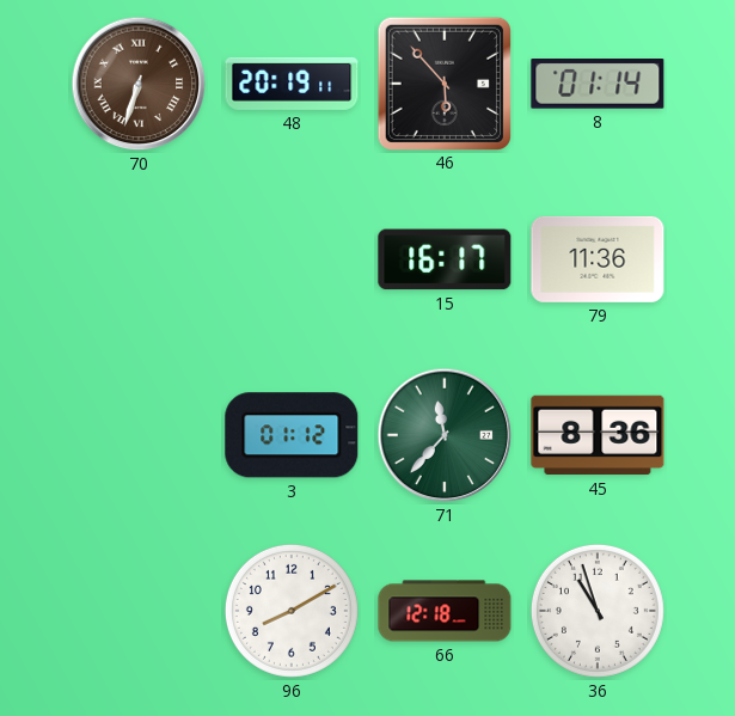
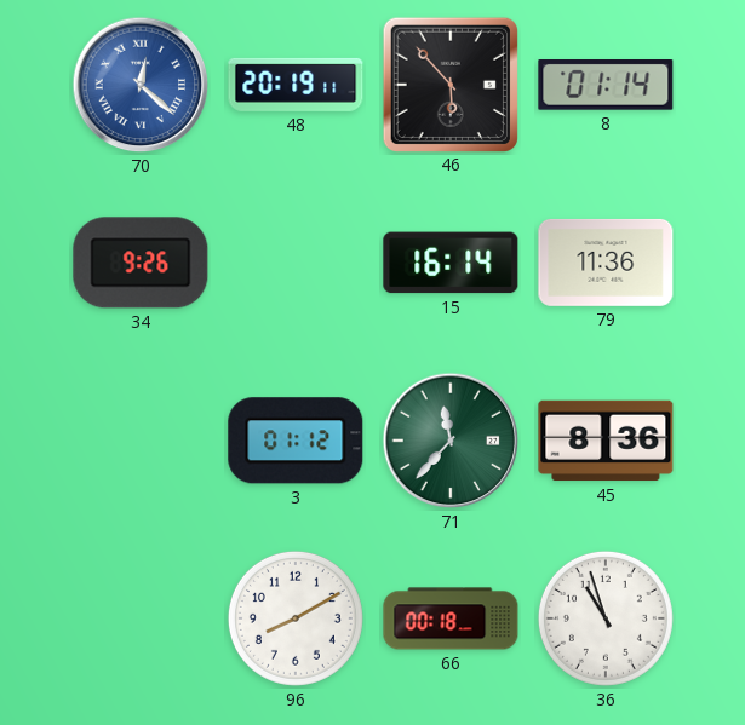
70: 6:33 -> 12:22 (141, 85)
70 dial: brown -> blue (141, 85)
34: none -> 9:26 (141, 263)
15: 16:17 -> 16:14 (451, 263)
66: 12:18 -> 00:18 (451, 618)
